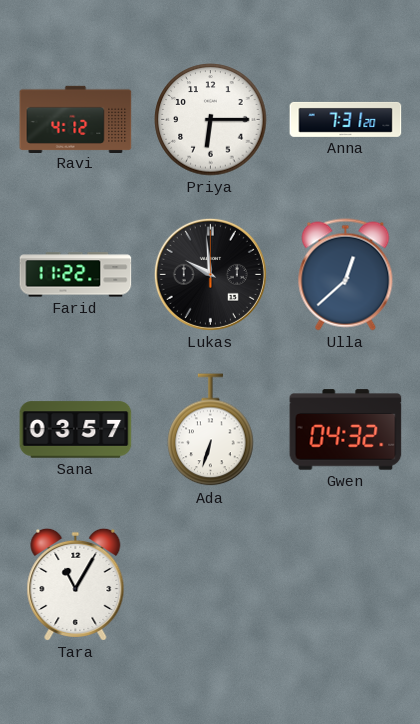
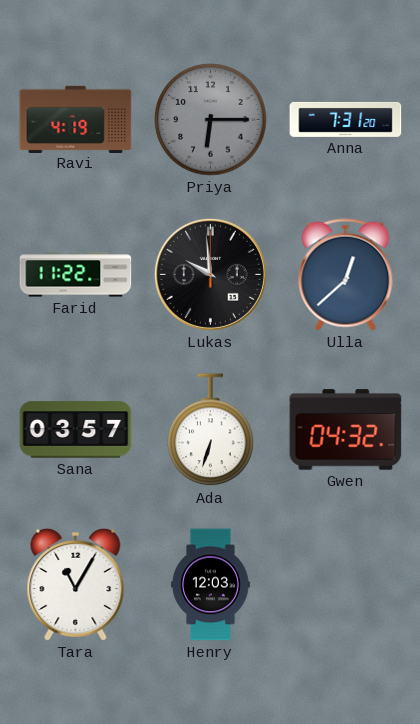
Ravi: 4:12 -> 4:19 (76, 119)
Priya dial: white -> grey (211, 120)
Henry: none -> 12:03 (211, 585)
